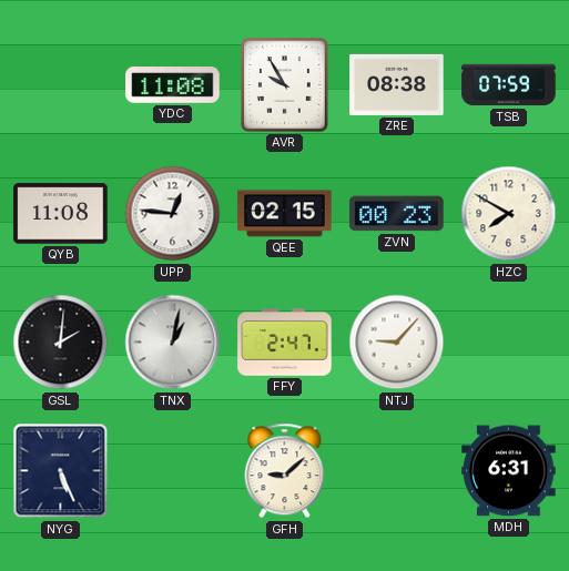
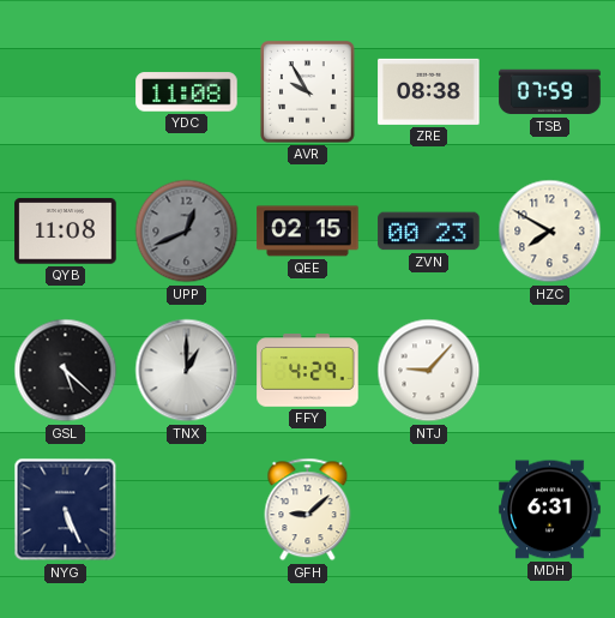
UPP: 12:46 -> 12:41 (187, 232)
UPP dial: white -> grey (187, 232)
GSL: 2:01 -> 5:22 (66, 371)
TNX: 1:02 -> 1:00 (187, 371)
FFY: 2:47 -> 4:29 (308, 371)
